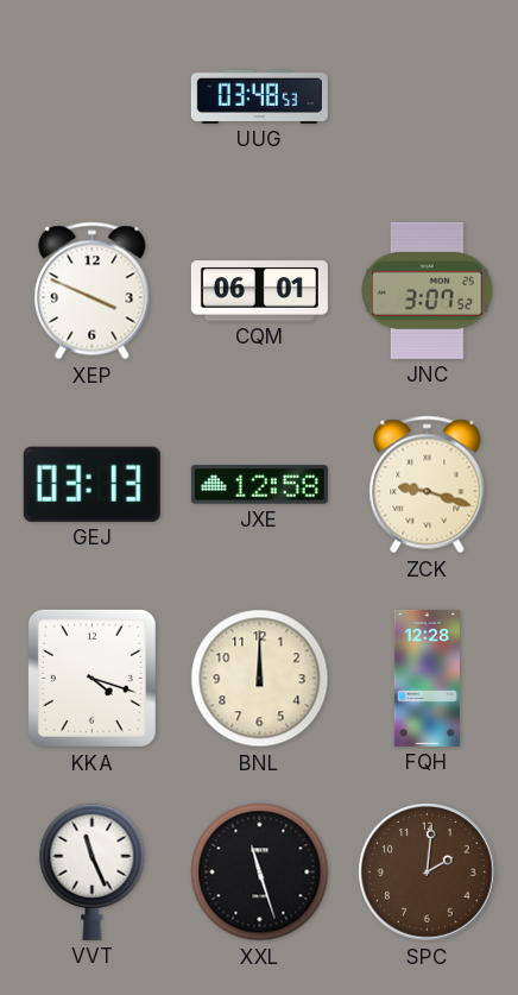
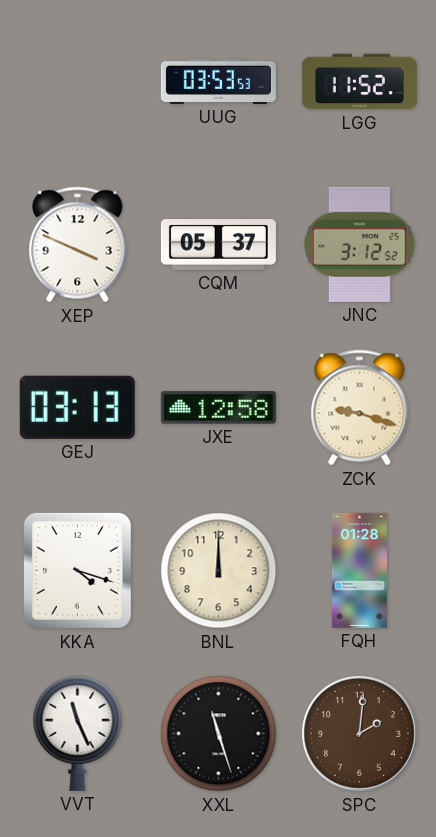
UUG: 03:48 -> 03:53 (218, 81)
LGG: none -> 11:52 (359, 82)
CQM: 06:01 -> 05:37 (218, 245)
JNC: 3:07 -> 3:12 (360, 244)
FQH: 12:28 -> 01:28 (359, 570)
